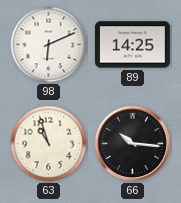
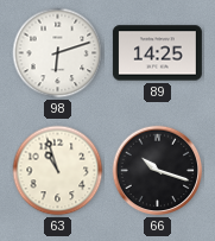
98: 6:11 -> 6:12 (58, 53)
66: 10:16 -> 10:18 (158, 171)
